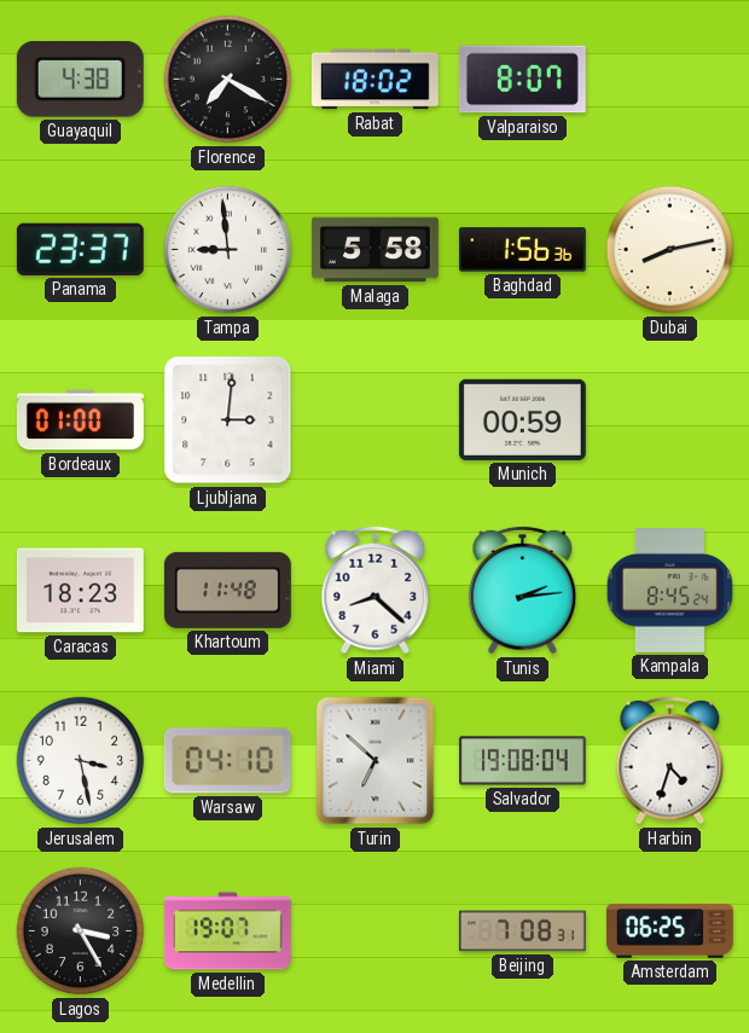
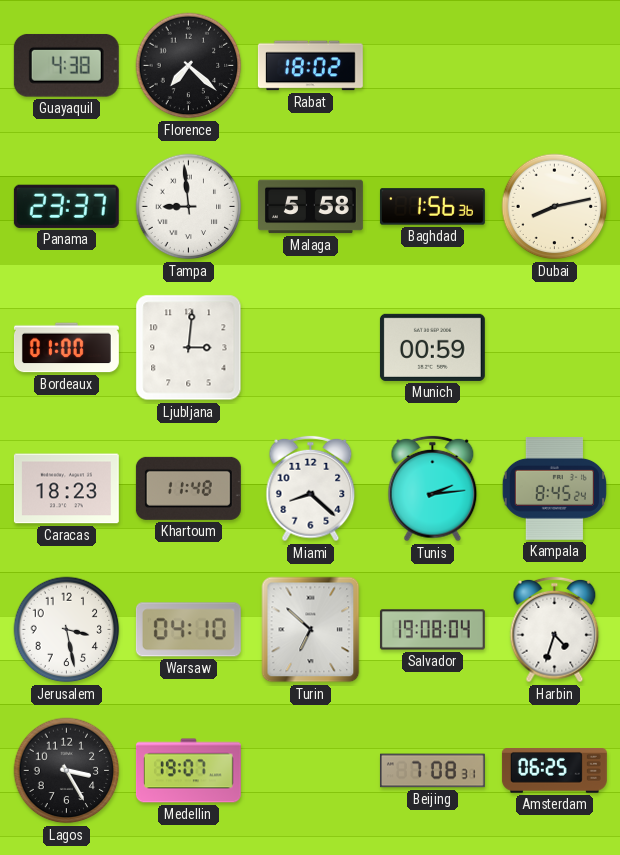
Florence: 7:20 -> 7:22 (189, 66)
Valparaiso: 8:07 -> none (522, 80)
